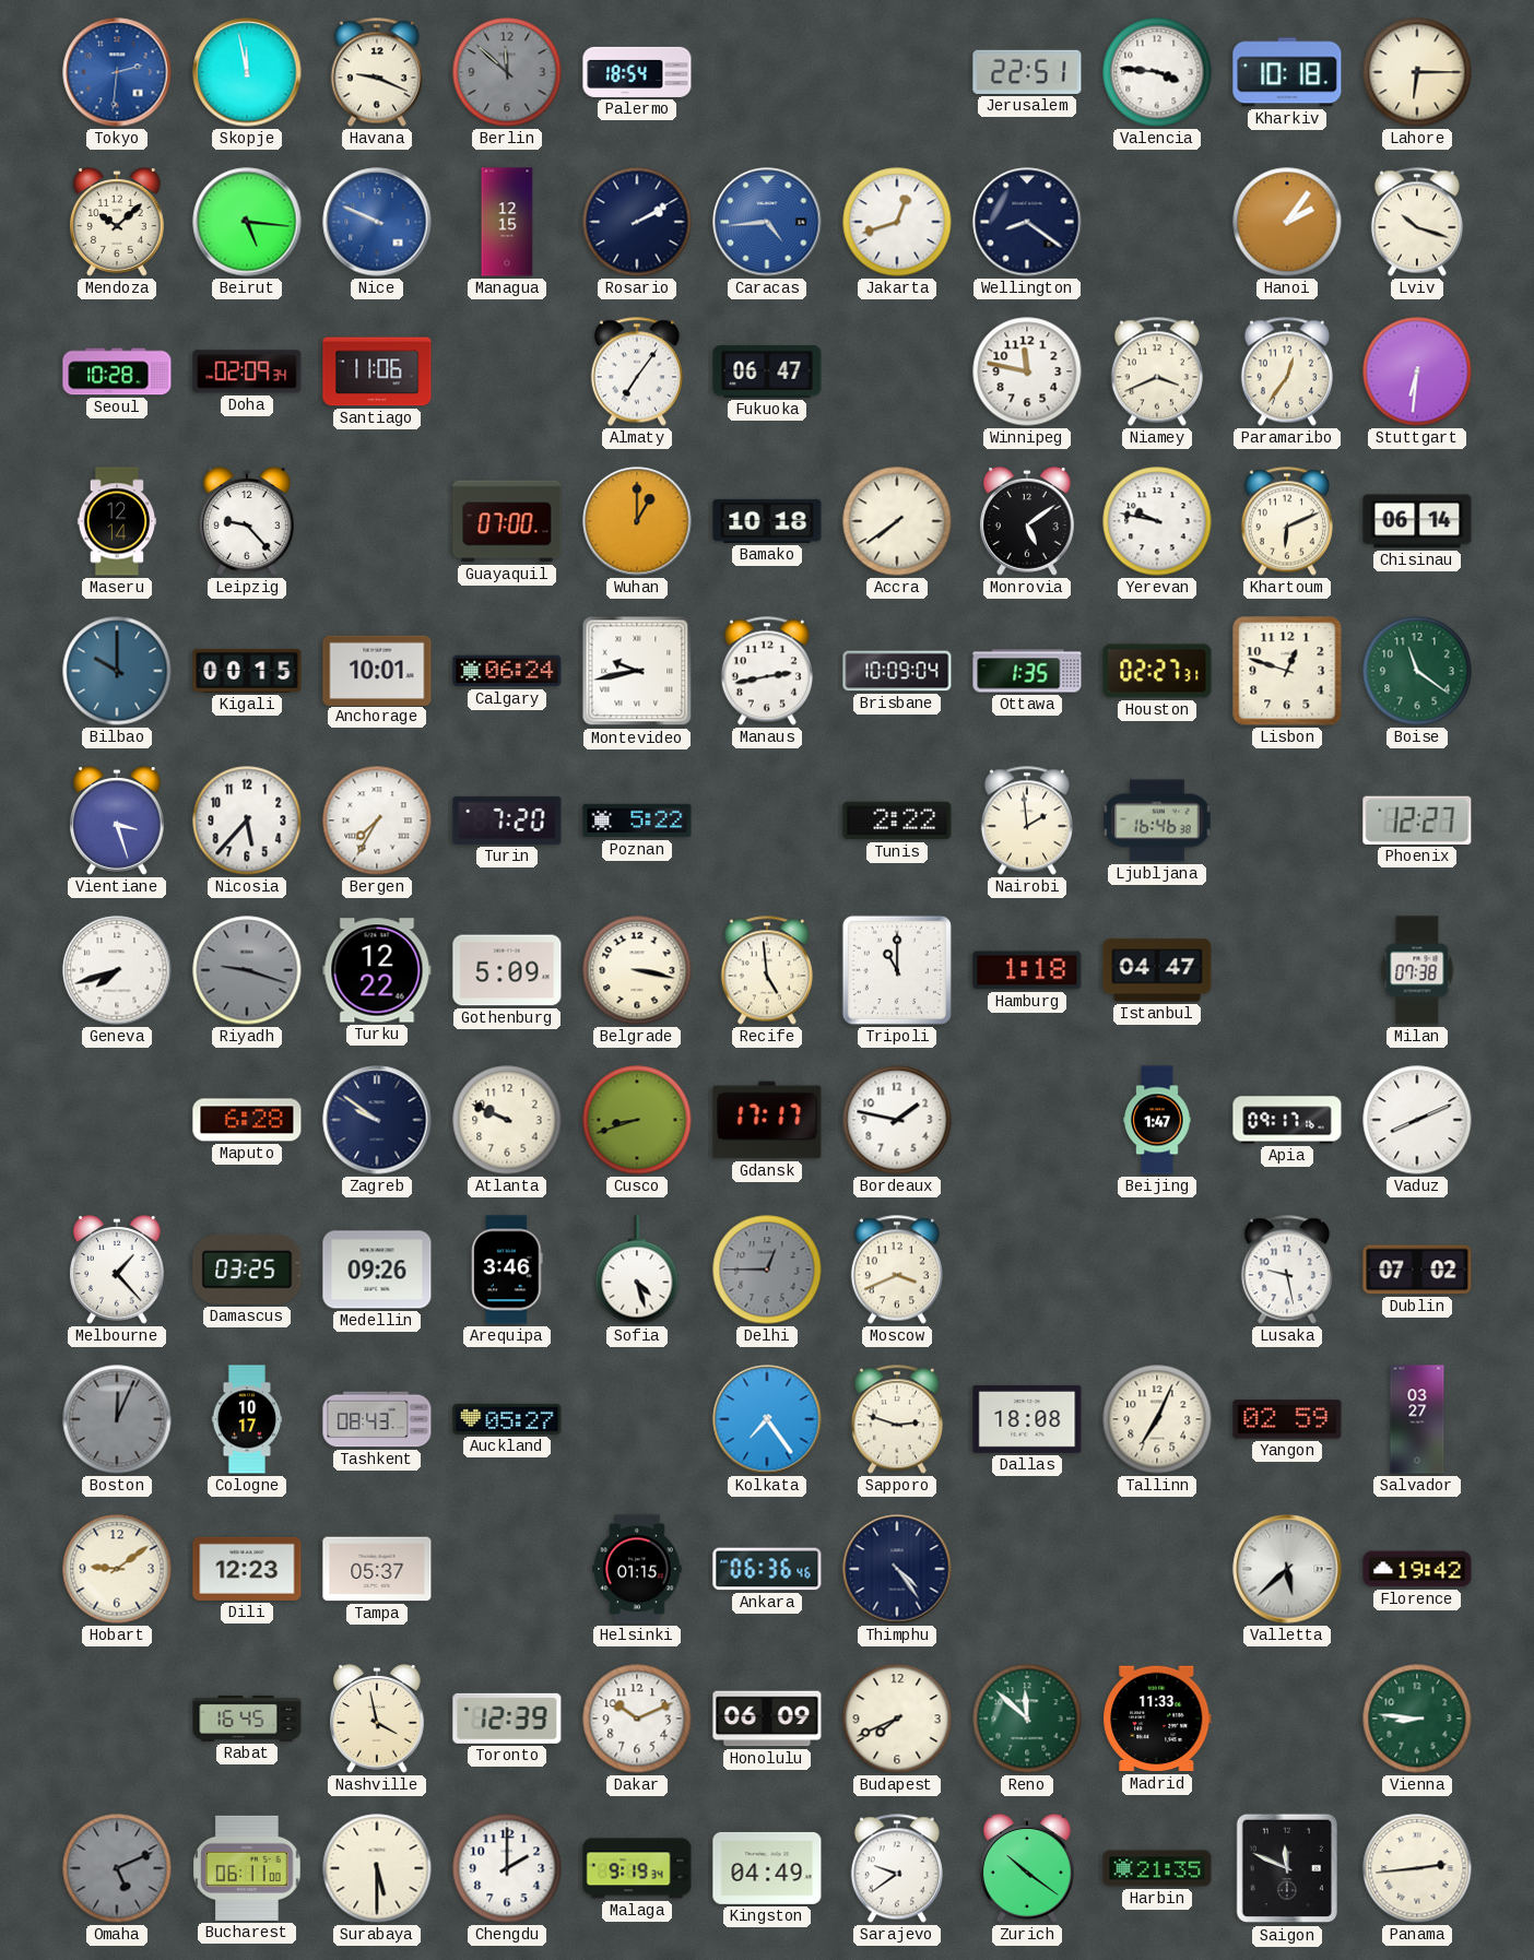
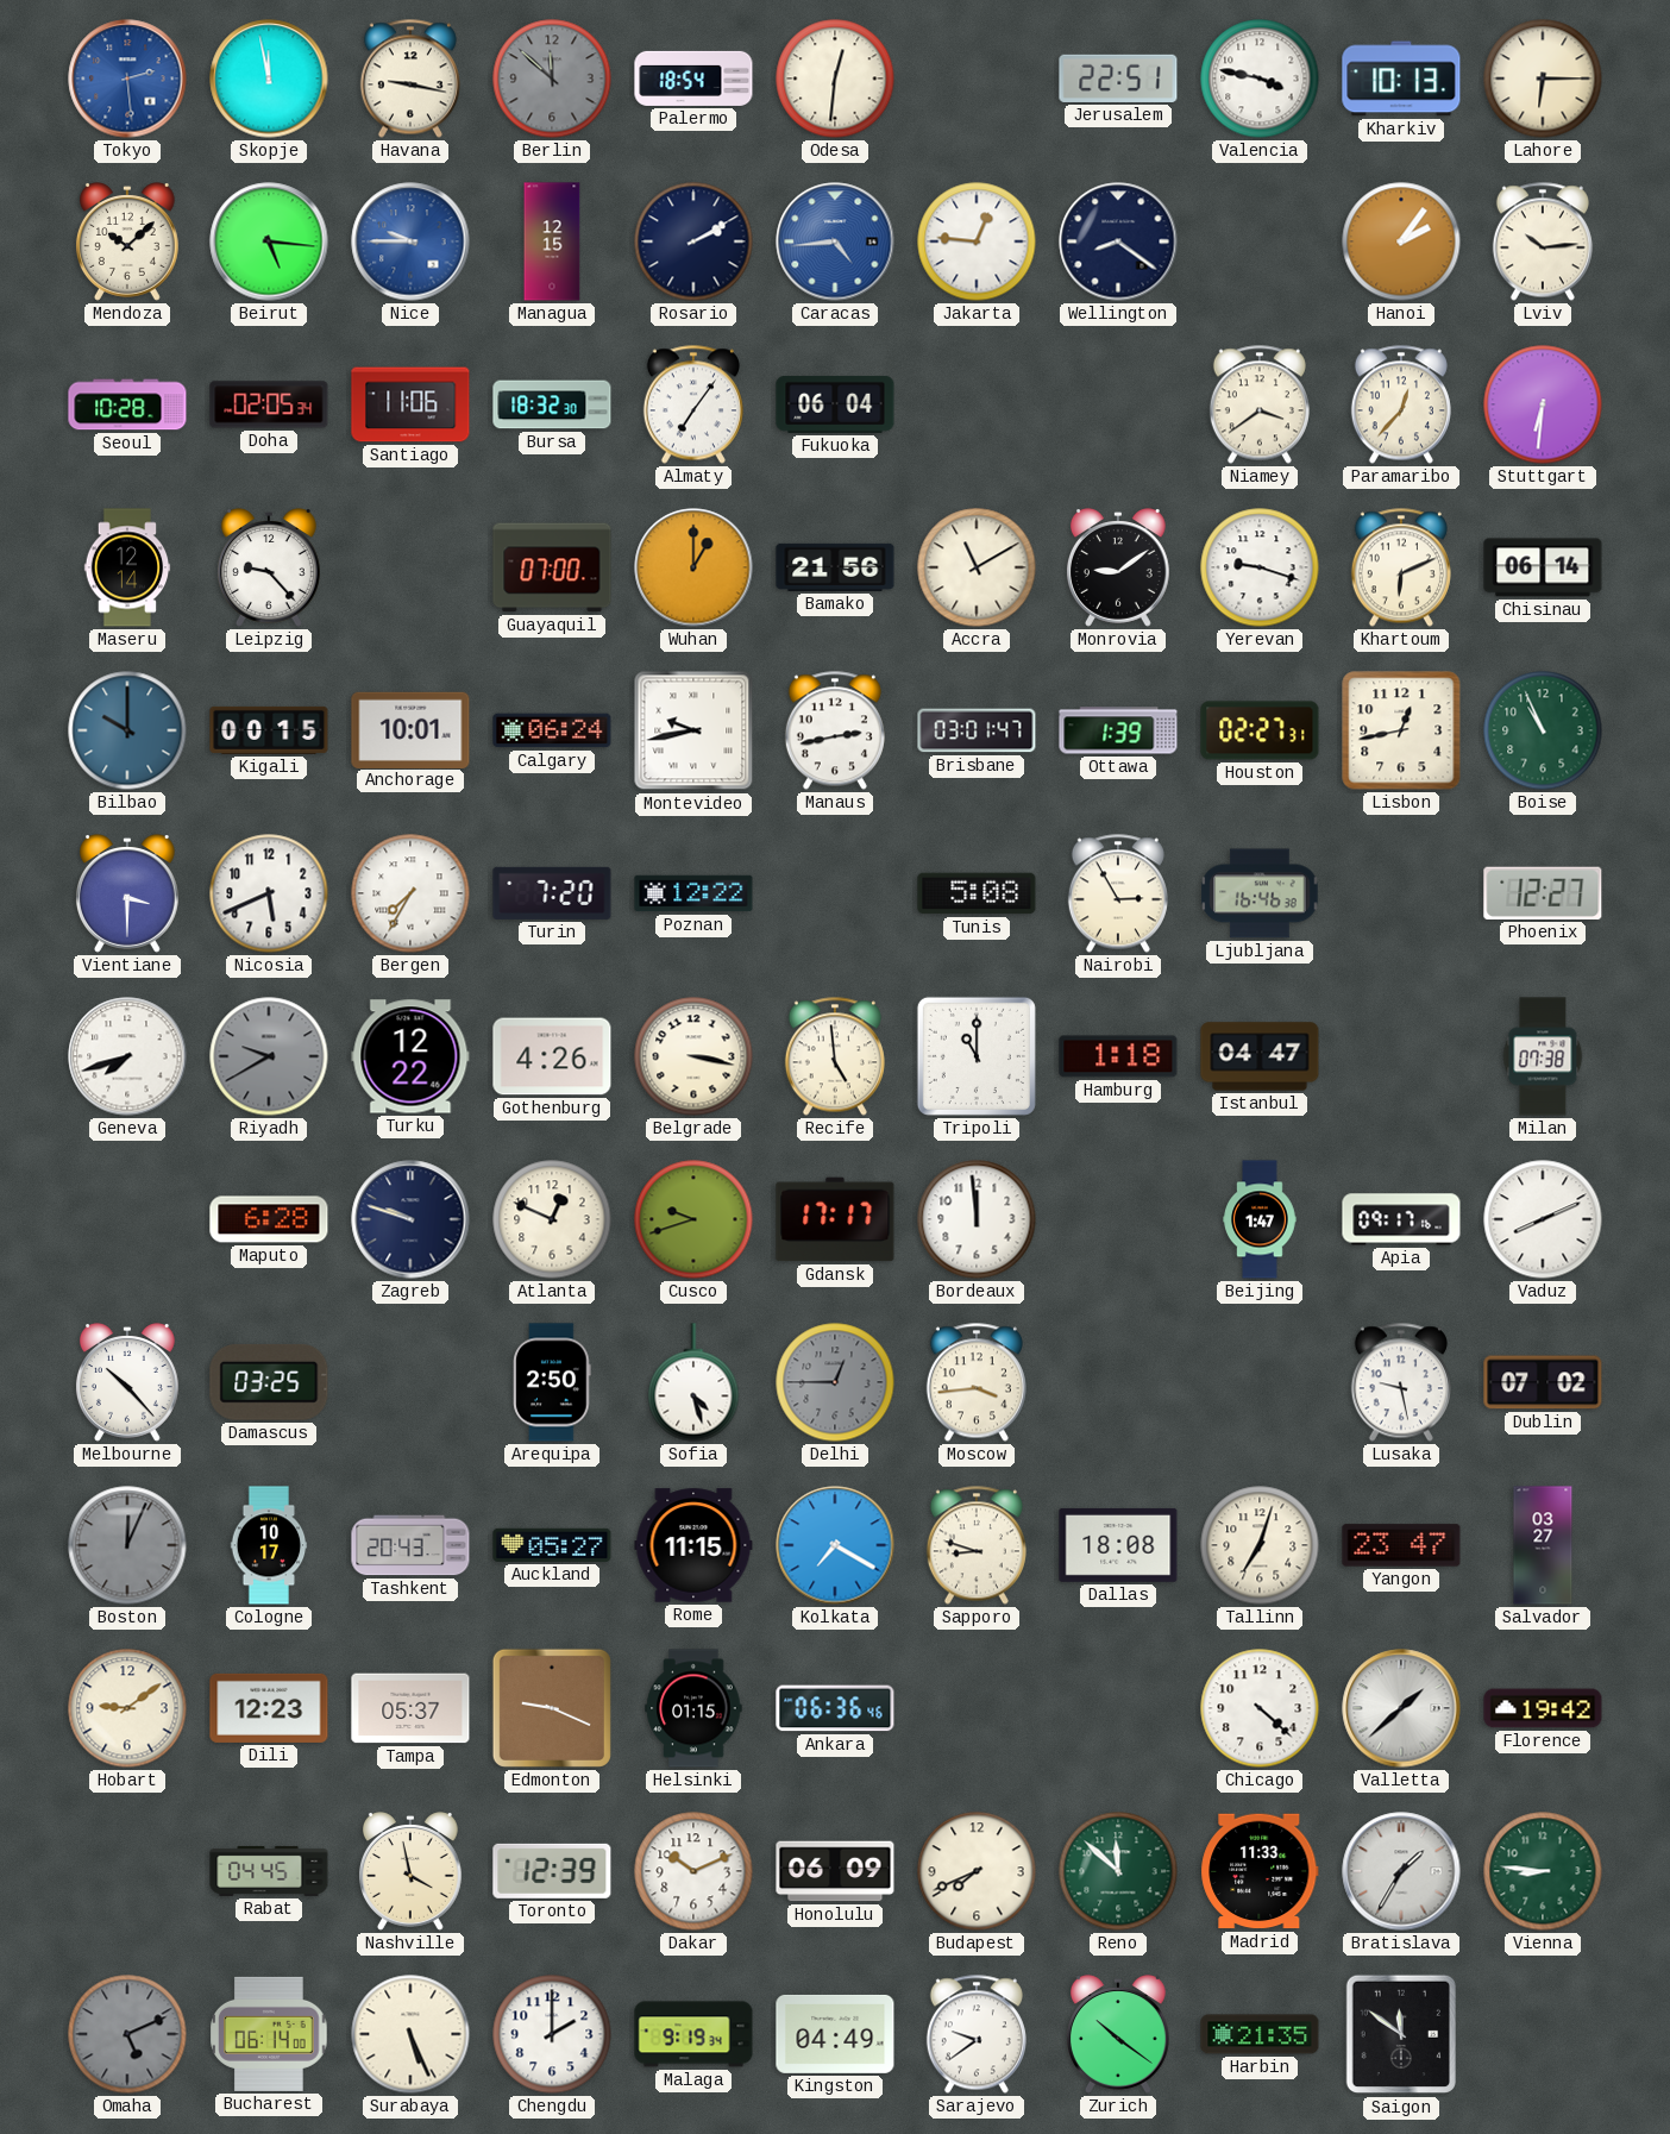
Tokyo: 2:31 -> 2:29 (127, 79)
Havana: 9:19 -> 9:17 (410, 79)
Odesa: none -> 12:31 (835, 79)
Valencia: 3:46 -> 3:47 (1260, 79)
Kharkiv: 10:18 -> 10:13 (1401, 79)
Nice: 9:49 -> 9:45 (410, 241)
Jakarta: 12:42 -> 12:46 (977, 241)
Lviv: 10:18 -> 10:14 (1543, 241)
Doha: 02:09 -> 02:05 (269, 404)
Bursa: none -> 18:32 (552, 404)
Fukuoka: 06:47 -> 06:04 (835, 404)
Winnipeg: 11:47 -> none (1027, 371)
Niamey: 3:41 -> 3:39 (1260, 404)
Paramaribo: 12:36 -> 12:37 (1401, 404)
Bamako: 10:18 -> 21:56 (835, 567)
Accra: 7:39 -> 11:10 (977, 567)
Monrovia: 5:09 -> 9:09 (1118, 567)
Yerevan: 9:47 -> 9:18 (1260, 567)
Brisbane: 10:09 -> 03:01 (977, 730)
Ottawa: 1:35 -> 1:39 (1118, 730)
Lisbon: 12:48 -> 12:43 (1401, 730)
Boise: 11:21 -> 10:56 (1543, 730)
Vientiane: 3:27 -> 3:30 (127, 893)
Nicosia: 5:37 -> 5:41 (269, 893)
Poznan: 5:22 -> 12:22 (693, 893)
Tunis: 2:22 -> 5:08 (977, 893)
Nairobi: 1:59 -> 2:55 (1118, 893)
Riyadh: 9:18 -> 9:40 (269, 1056)
Gothenburg: 5:09 -> 4:26 (552, 1056)
Zagreb: 9:51 -> 9:48 (410, 1219)
Atlanta: 9:49 -> 12:49 (552, 1219)
Cusco: 8:42 -> 9:42 (693, 1219)
Bordeaux: 1:47 -> 11:59 (977, 1219)
Melbourne: 1:23 -> 10:23 (127, 1382)
Medellin: 09:26 -> none (377, 1270)
Arequipa: 3:46 -> 2:50 (552, 1382)
Moscow: 3:41 -> 3:44 (977, 1382)
Tashkent: 08:43 -> 20:43 (410, 1545)
Rome: none -> 11:15 (693, 1545)
Kolkata: 7:24 -> 7:20 (835, 1545)
Sapporo: 2:48 -> 8:48 (977, 1545)
Tallinn: 7:04 -> 7:03 (1260, 1545)
Yangon: 02:59 -> 23:47 (1401, 1545)
Edmonton: none -> 9:19 (552, 1708)
Thimphu: 4:24 -> none (897, 1569)
Chicago: none -> 4:22 (1260, 1708)
Valletta: 5:38 -> 1:38 (1401, 1708)
Rabat: 16:45 -> 04:45 (269, 1871)
Bratislava: none -> 1:35 (1401, 1871)
Bucharest: 06:11 -> 06:14 (269, 2034)
Surabaya: 5:30 -> 5:26 (410, 2034)
Saigon: 11:49 -> 11:51 (1400, 2034)
Panama: 2:44 -> none (1417, 1868)
